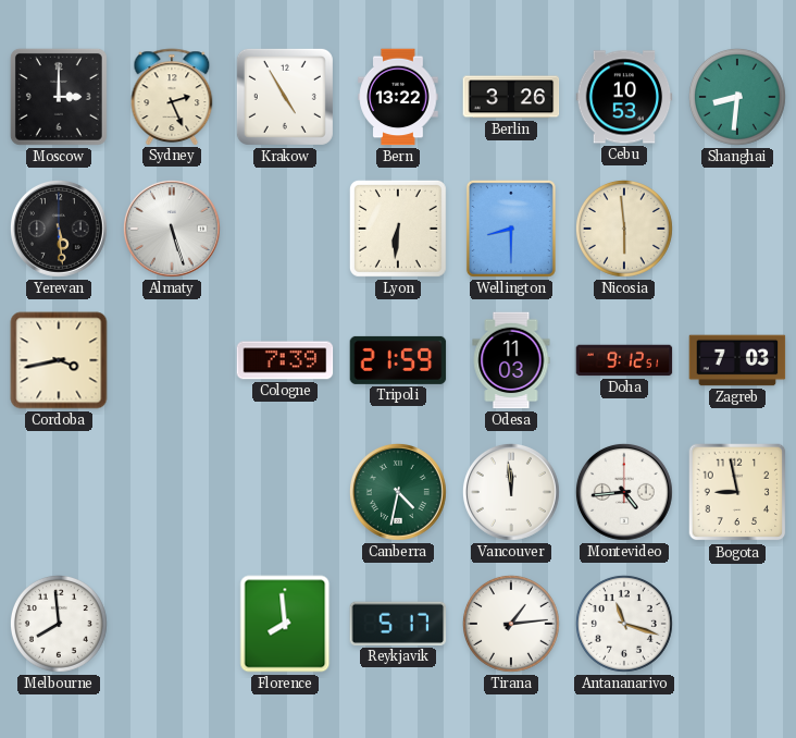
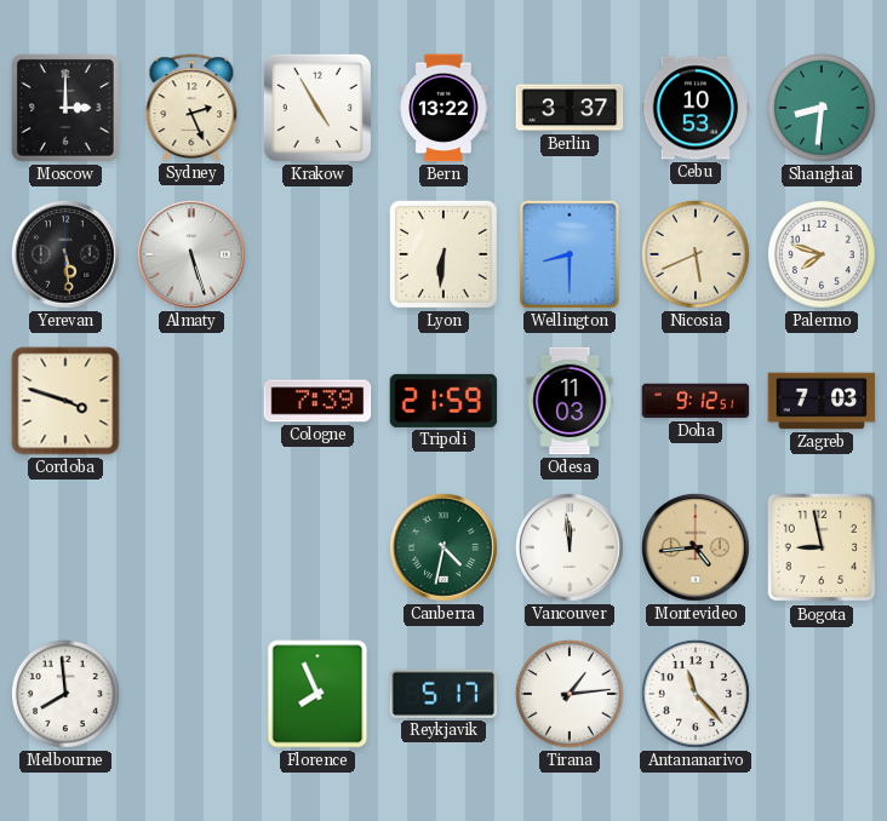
Berlin: 3:26 -> 3:37 (570, 108)
Nicosia: 5:59 -> 5:41 (696, 254)
Palermo: none -> 7:48 (822, 254)
Cordoba: 3:43 -> 3:48 (65, 401)
Montevideo dial: white -> champagne (696, 547)
Florence: 7:59 -> 7:56 (317, 694)
Antananarivo: 11:18 -> 11:23 (696, 694)
